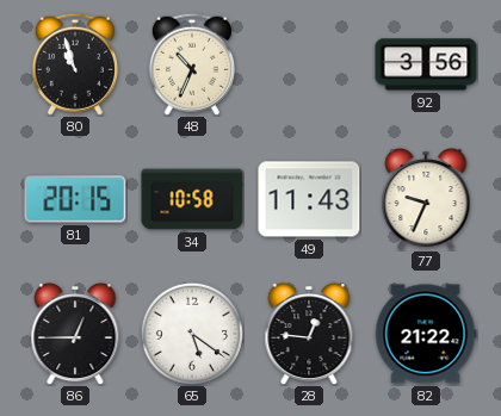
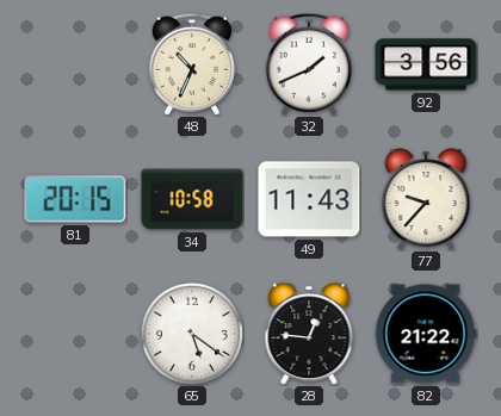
80: 10:57 -> none (75, 64)
32: none -> 1:41 (309, 64)
77: 9:34 -> 9:37 (426, 199)
86: 12:45 -> none (75, 334)
